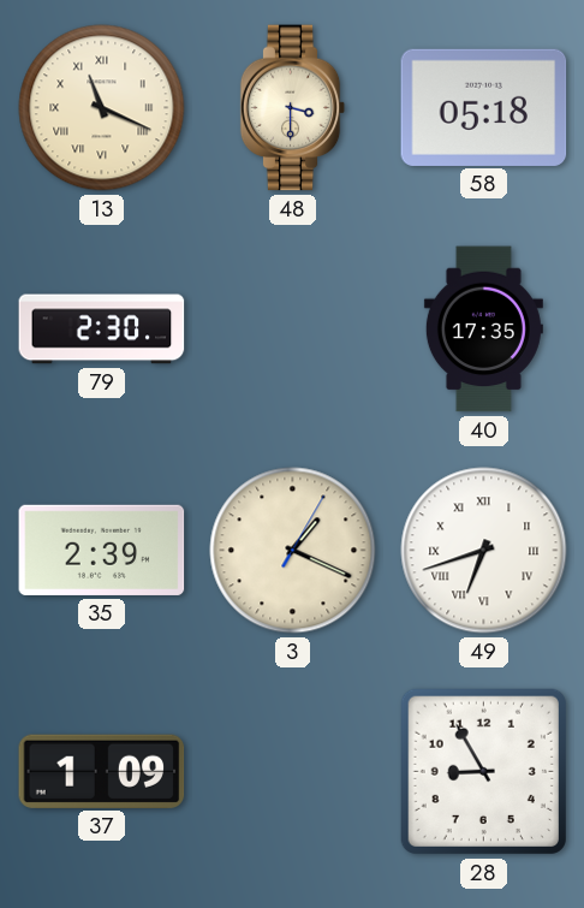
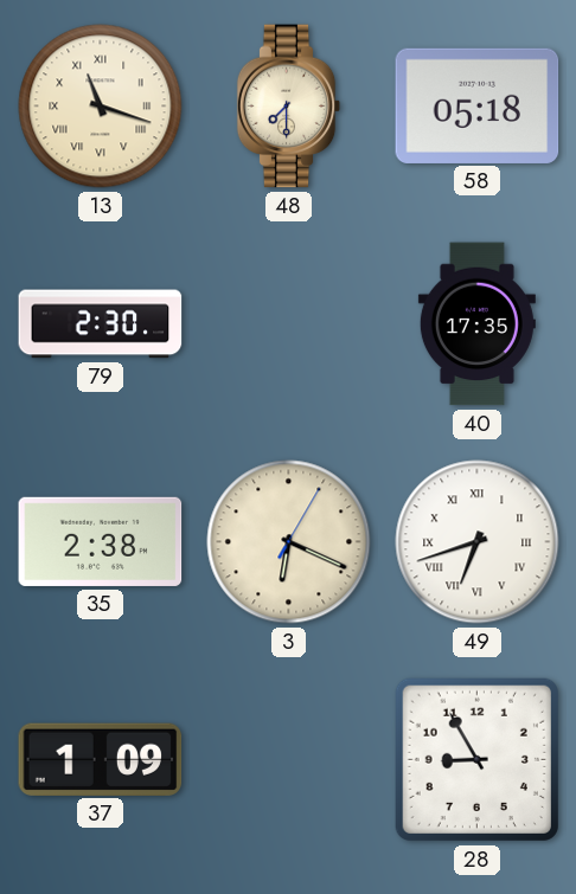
13: 11:19 -> 11:18 (101, 107)
48: 3:30 -> 7:30 (289, 107)
35: 2:39 -> 2:38 (101, 541)
3: 1:19 -> 6:19 (289, 542)
